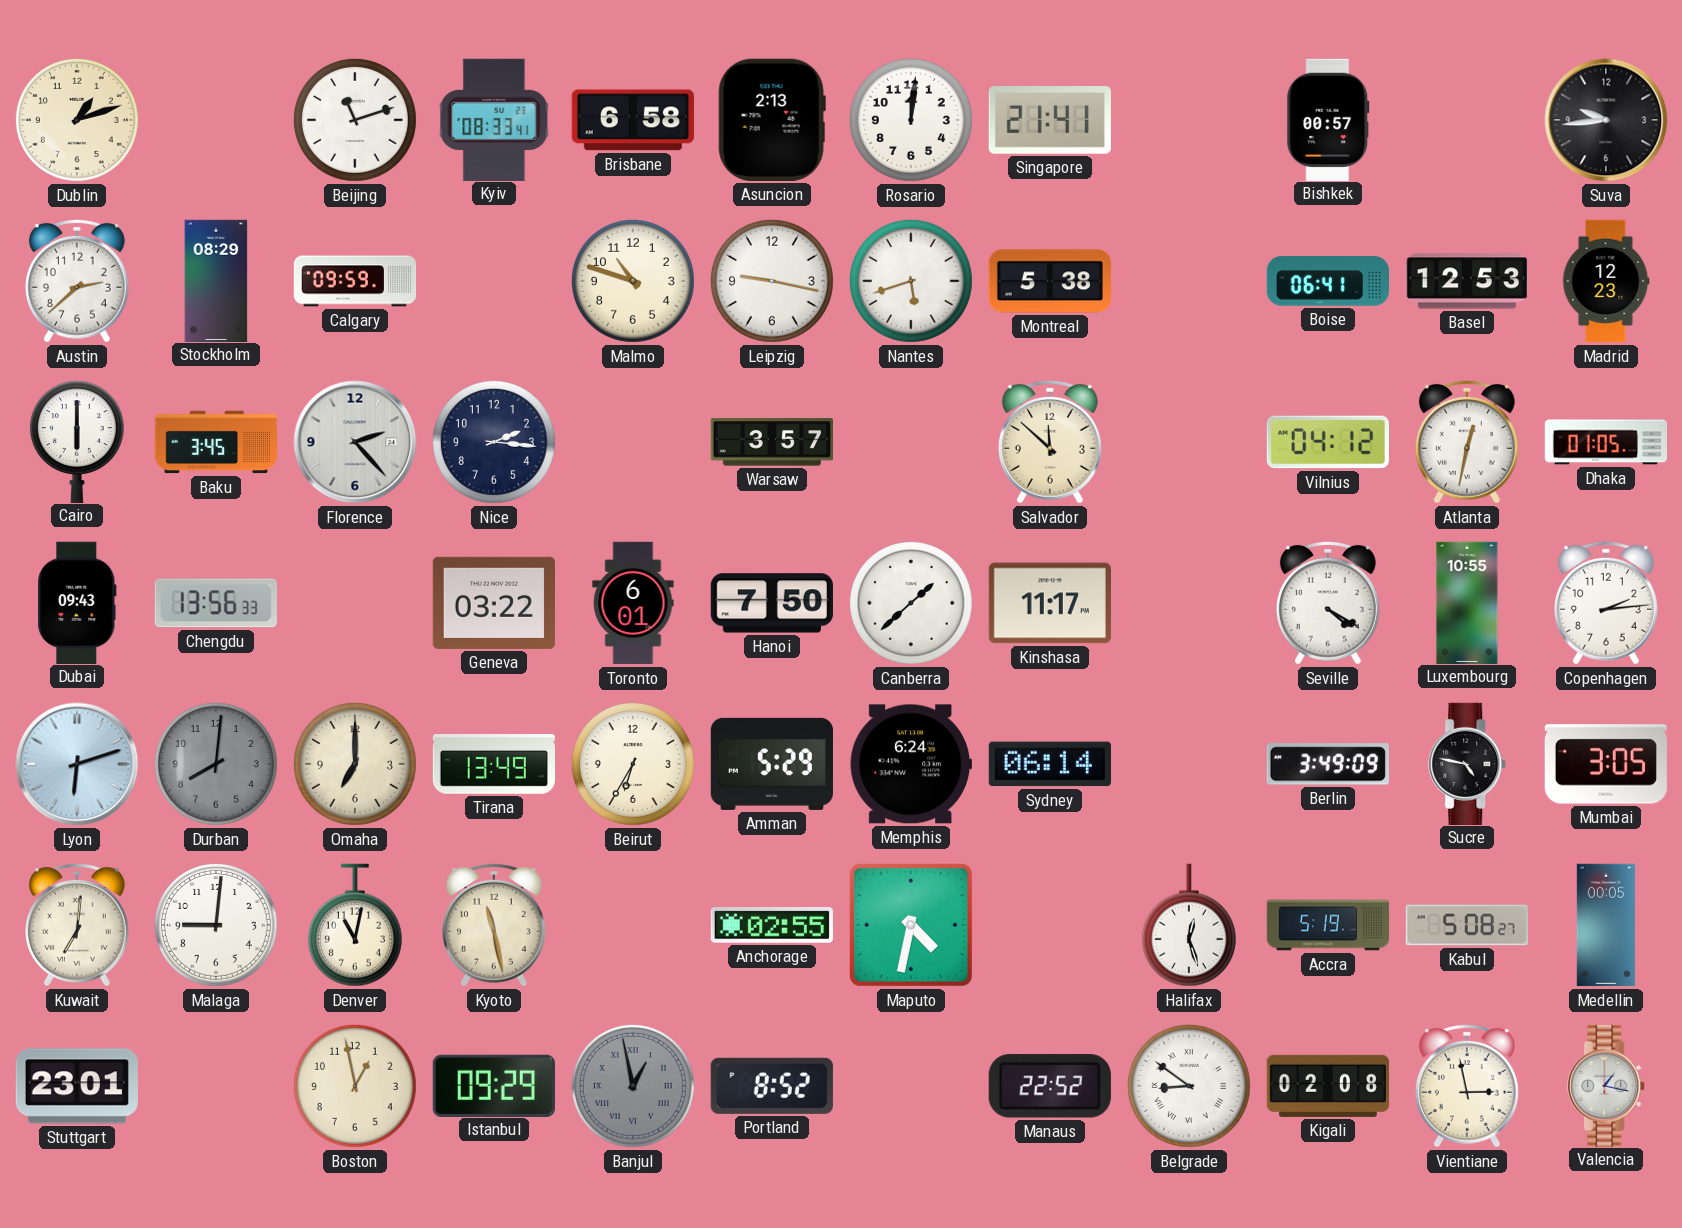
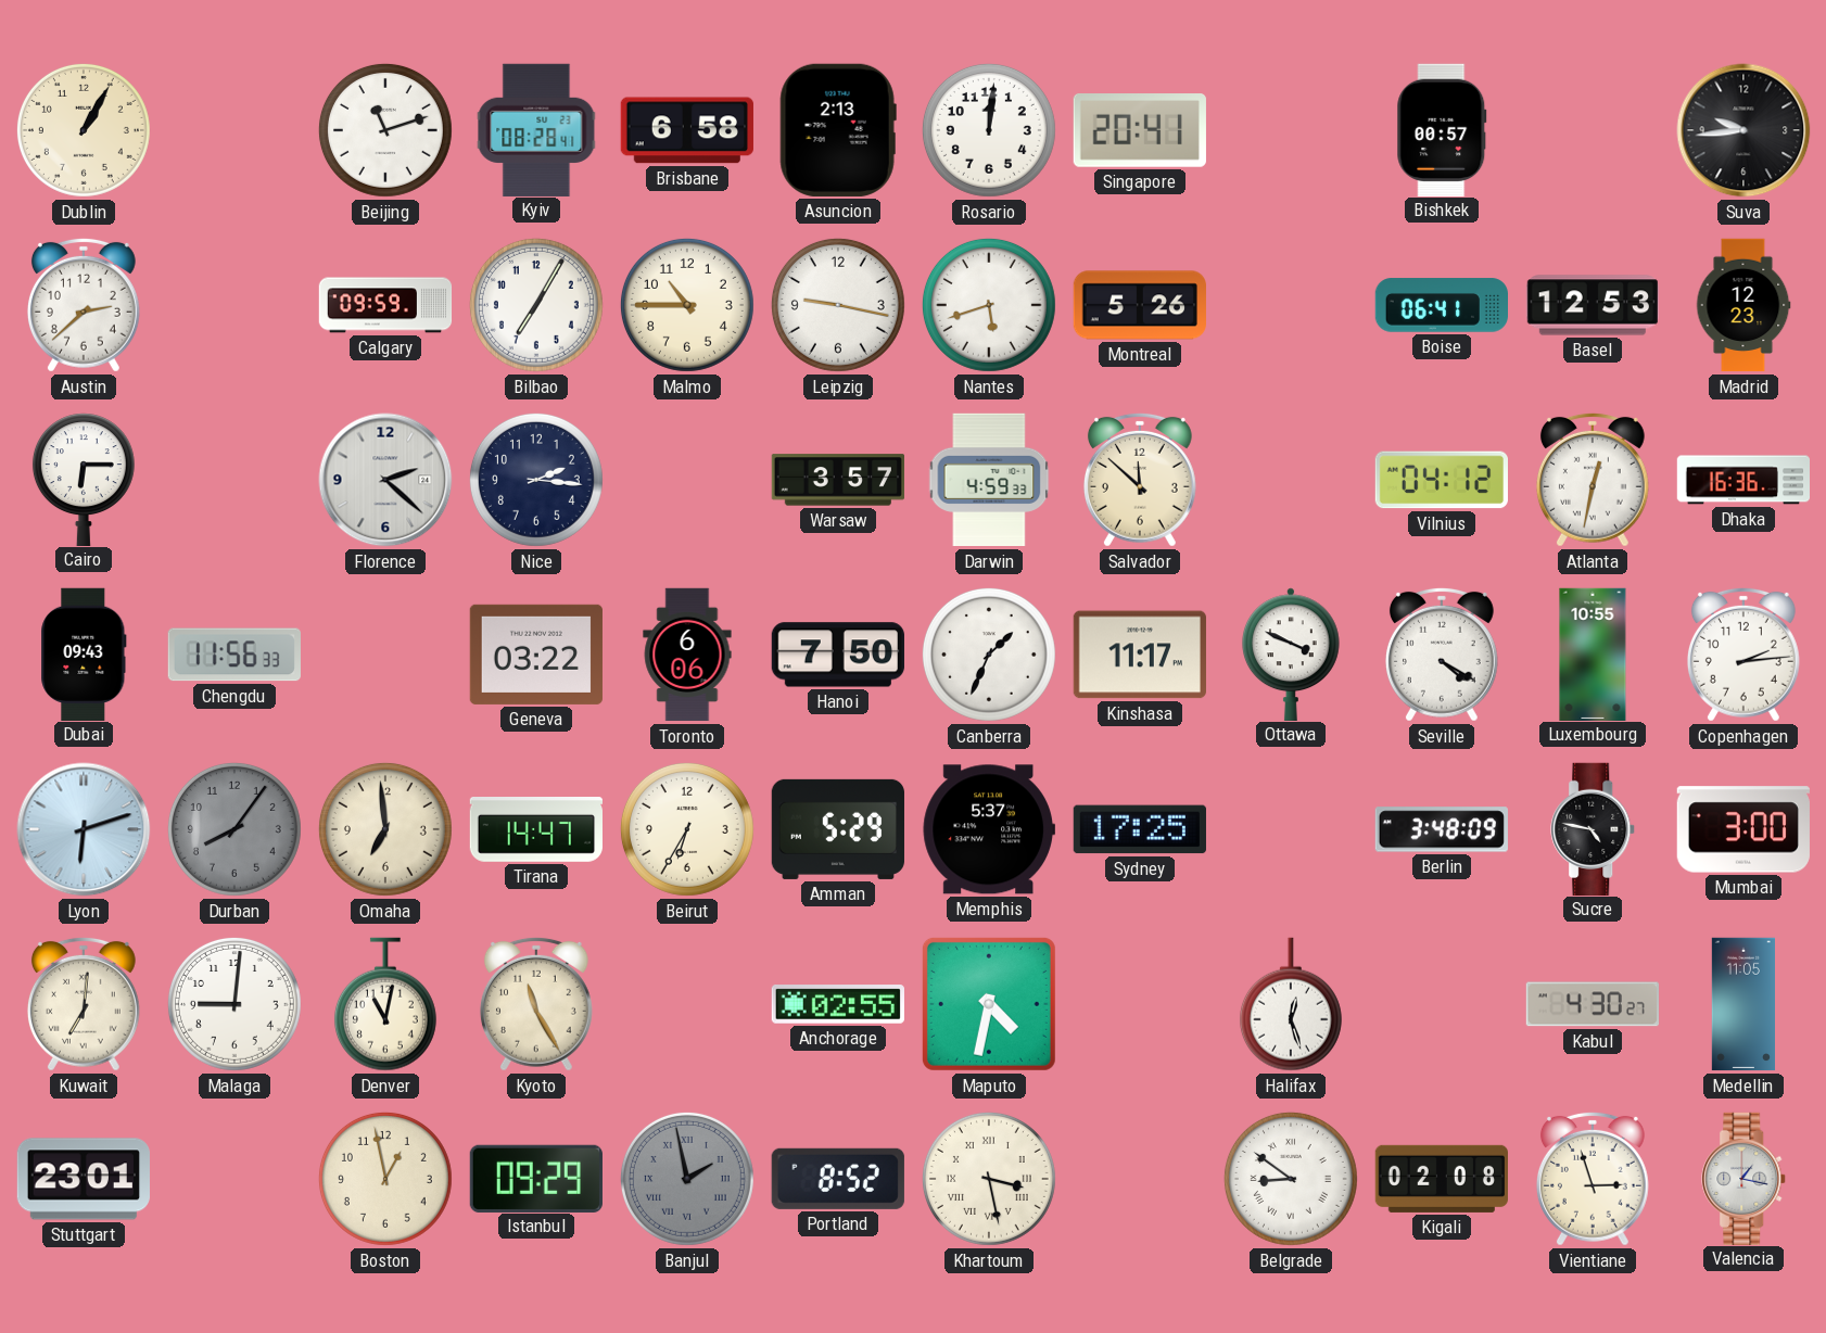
Dublin: 1:12 -> 1:05 (84, 130)
Kyiv: 08:33 -> 08:28 (536, 129)
Singapore: 21:41 -> 20:41 (1140, 131)
Stockholm: 08:29 -> none (216, 280)
Bilbao: none -> 7:05 (536, 305)
Malmo: 10:48 -> 10:45 (687, 305)
Montreal: 5:38 -> 5:26 (1140, 305)
Cairo: 6:00 -> 6:15 (84, 479)
Baku: 3:45 -> none (215, 442)
Florence: 2:23 -> 2:22 (385, 480)
Darwin: none -> 4:59 (989, 480)
Dhaka: 01:05 -> 16:36 (1742, 480)
Chengdu: 13:56 -> 11:56 (234, 655)
Toronto: 6:01 -> 6:06 (687, 655)
Canberra: 1:38 -> 1:34 (989, 655)
Ottawa: none -> 3:49 (1292, 653)
Durban: 8:01 -> 8:06 (234, 829)
Omaha: 7:00 -> 6:59 (385, 829)
Tirana: 13:49 -> 14:47 (535, 830)
Memphis: 6:24 -> 5:37 (989, 829)
Sydney: 06:14 -> 17:25 (1140, 829)
Berlin: 3:49 -> 3:48 (1442, 829)
Mumbai: 3:05 -> 3:00 (1743, 829)
Kyoto: 11:28 -> 11:25 (536, 1004)
Accra: 5:19 -> none (1328, 925)
Kabul: 5:08 -> 4:30 (1592, 1004)
Medellin: 00:05 -> 11:05 (1742, 1004)
Banjul: 12:58 -> 1:58 (687, 1179)
Khartoum: none -> 3:28 (989, 1179)
Manaus: 22:52 -> none (1050, 1086)
Vientiane: 2:58 -> 2:57 (1593, 1179)
